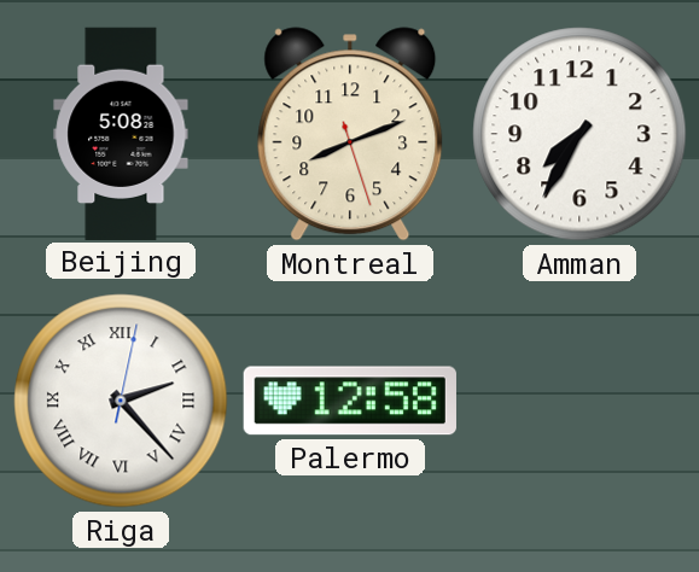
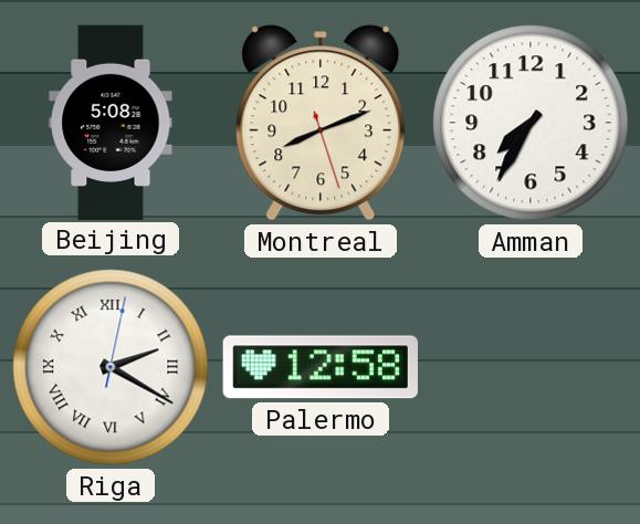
Riga: 2:23 -> 2:20 (111, 367)
